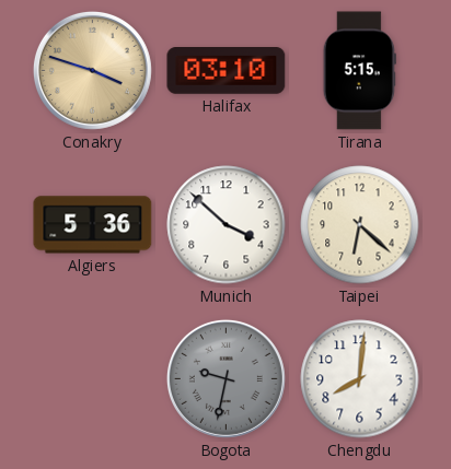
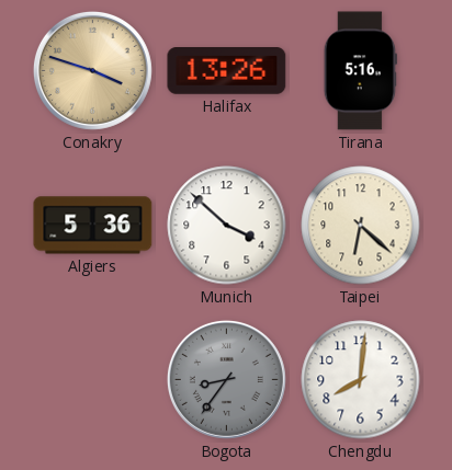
Halifax: 03:10 -> 13:26 (227, 71)
Tirana: 5:15 -> 5:16 (360, 71)
Bogota: 9:32 -> 8:36 (226, 379)
